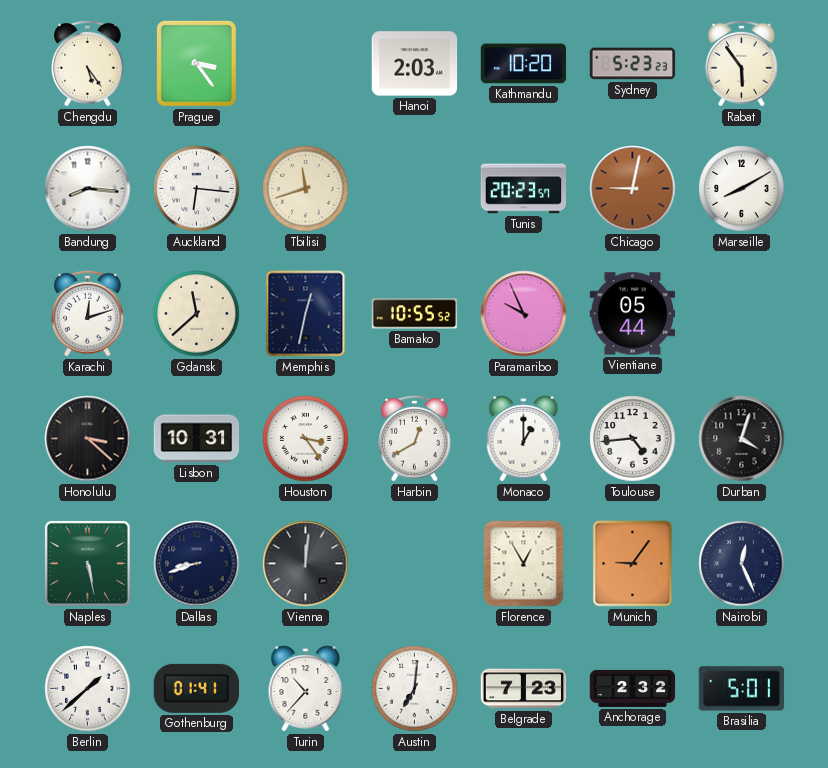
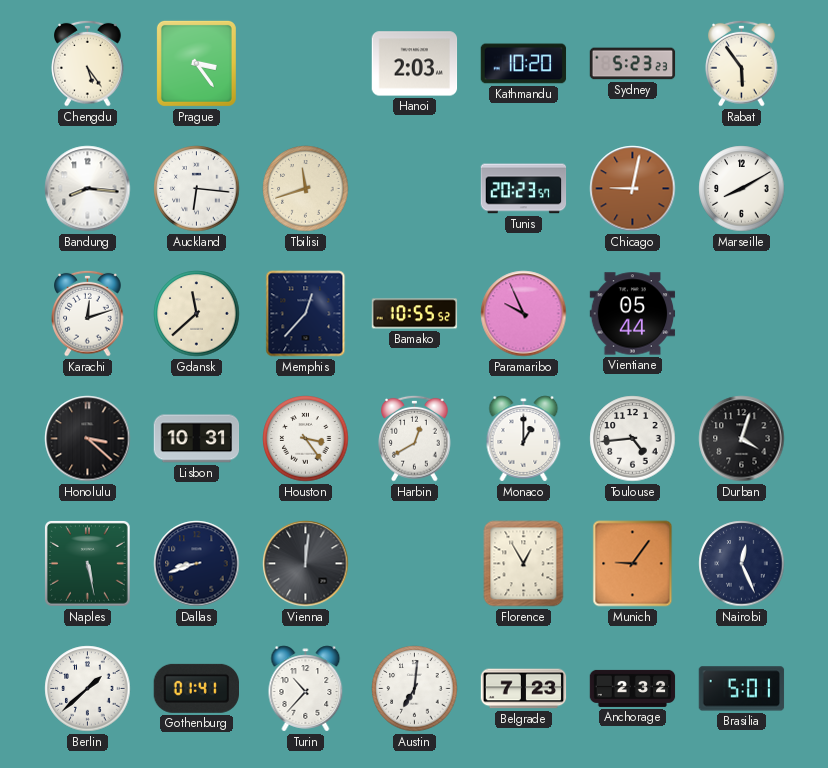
Memphis: 12:32 -> 12:37 (306, 314)
